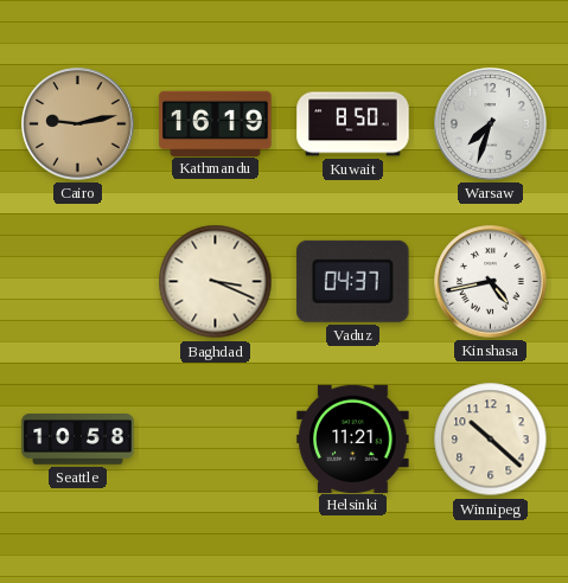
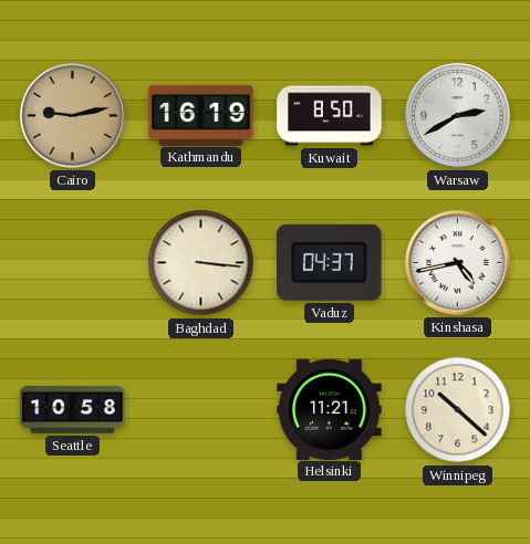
Warsaw: 7:33 -> 2:40 (458, 116)
Baghdad: 3:19 -> 3:16 (201, 263)
